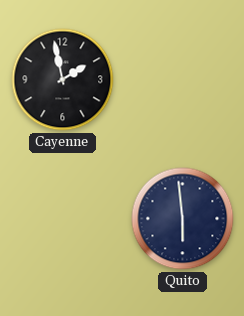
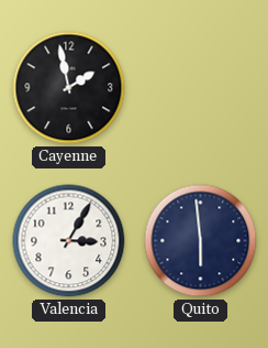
Valencia: none -> 3:05 (69, 241)
